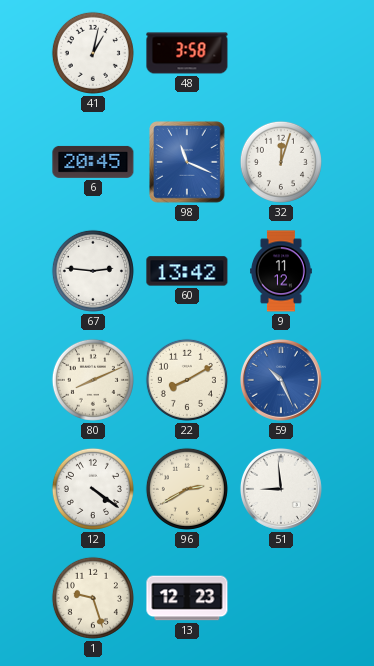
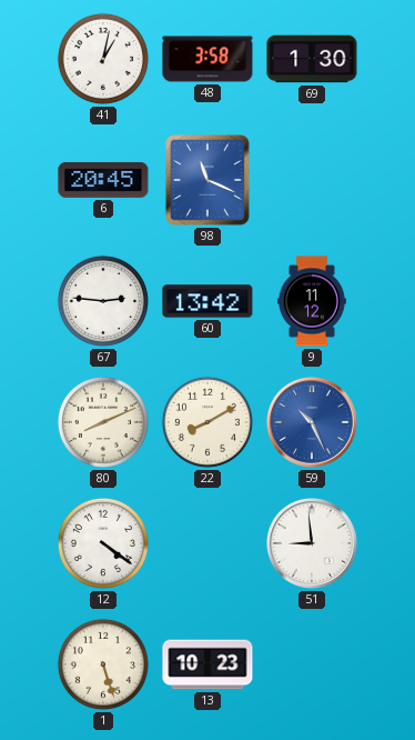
69: none -> 1:30 (312, 59)
32: 12:03 -> none (281, 162)
96: 2:40 -> none (187, 489)
1: 9:27 -> 5:27 (103, 664)
13: 12:23 -> 10:23 (207, 664)
